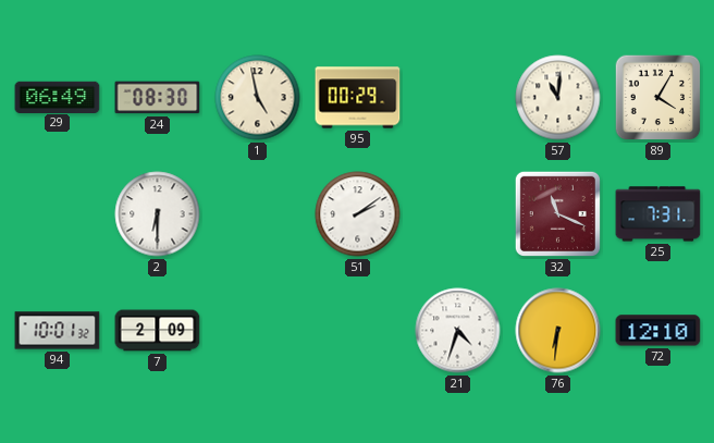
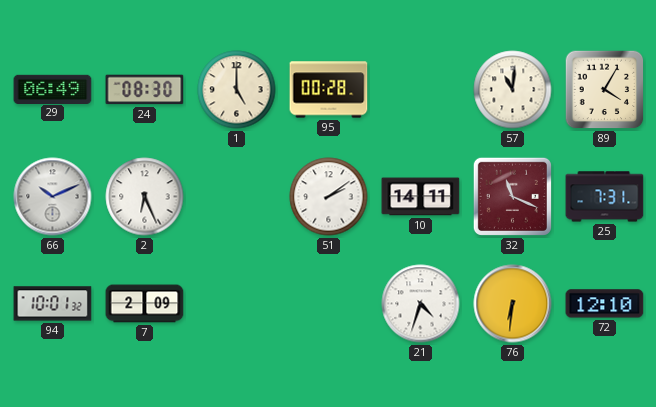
1: 4:58 -> 5:00 (237, 90)
95: 00:29 -> 00:28 (329, 90)
66: none -> 10:11 (53, 197)
2: 6:30 -> 6:26 (145, 197)
10: none -> 14:11 (421, 197)
